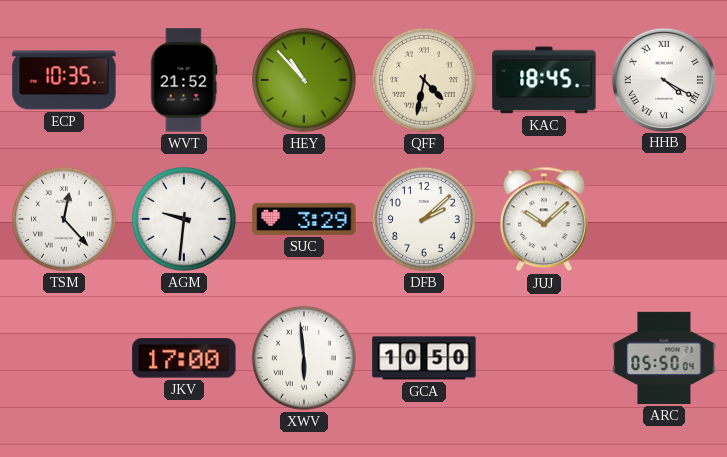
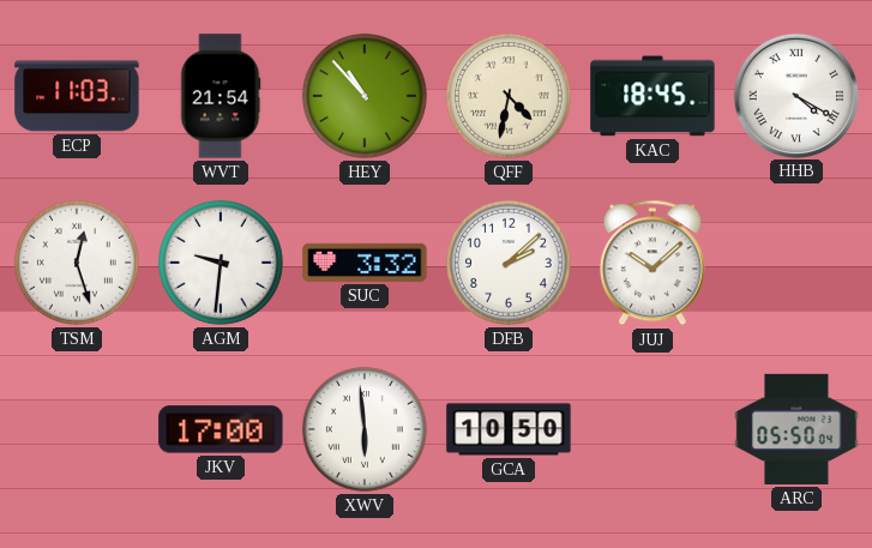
ECP: 10:35 -> 11:03 (77, 96)
WVT: 21:52 -> 21:54 (221, 96)
TSM: 12:23 -> 12:27 (77, 263)
SUC: 3:29 -> 3:32 (365, 263)
